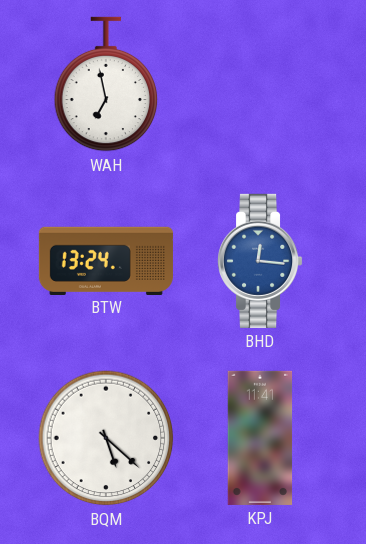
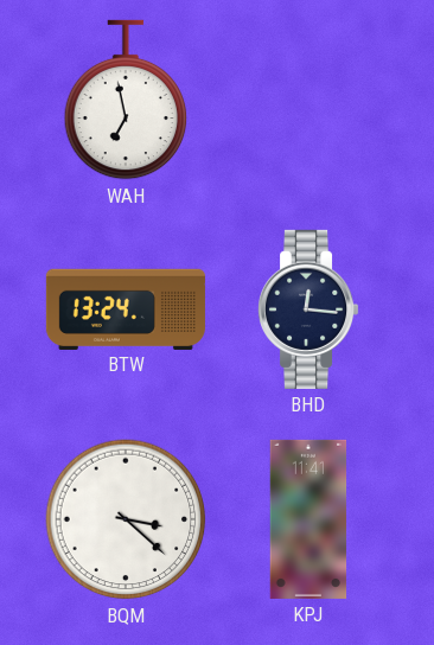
BHD dial: blue -> navy (309, 309)
BQM: 5:22 -> 3:22 (126, 519)
